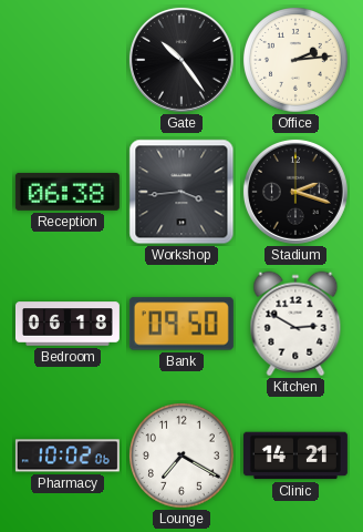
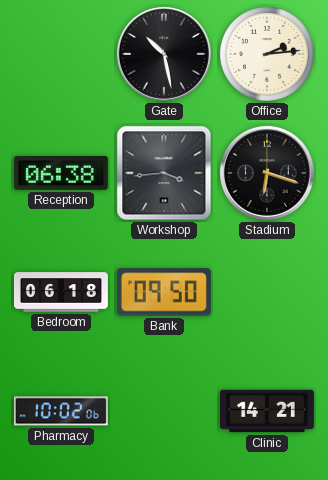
Gate: 10:24 -> 10:28 (164, 54)
Stadium: 2:18 -> 6:18 (267, 173)
Kitchen: 2:50 -> none (295, 324)
Lounge: 7:20 -> none (183, 457)
